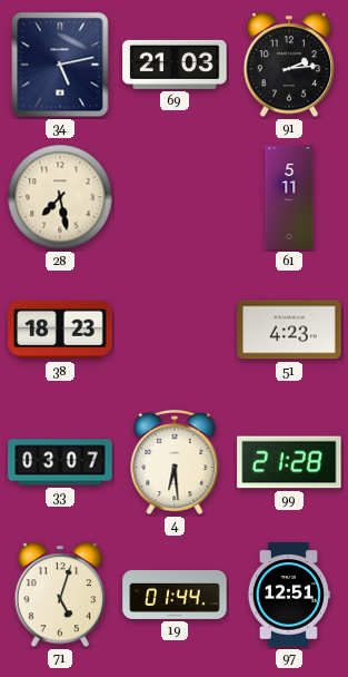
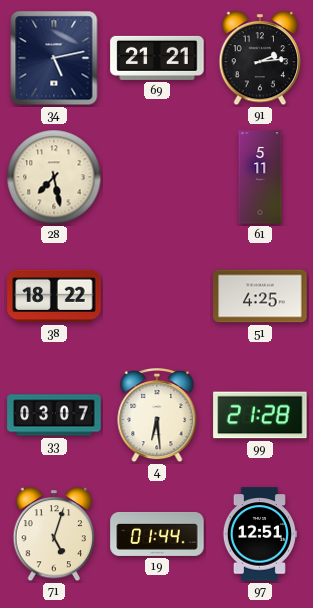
69: 21:03 -> 21:21 (157, 58)
38: 18:23 -> 18:22 (54, 296)
51: 4:23 -> 4:25 (260, 296)
